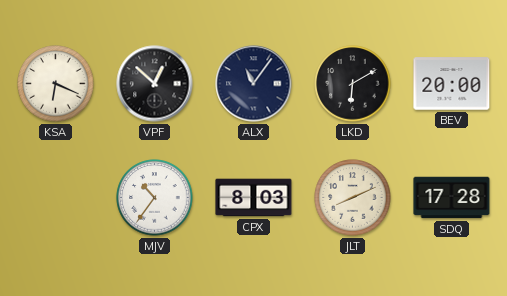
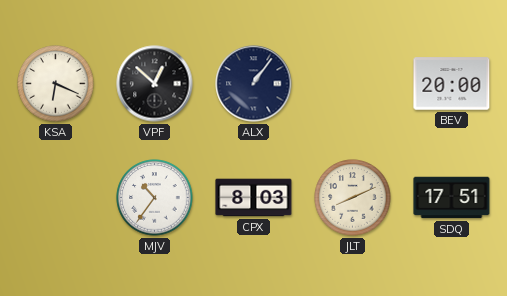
ALX: 11:06 -> 1:06 (254, 84)
LKD: 6:10 -> none (353, 84)
SDQ: 17:28 -> 17:51 (452, 198)
